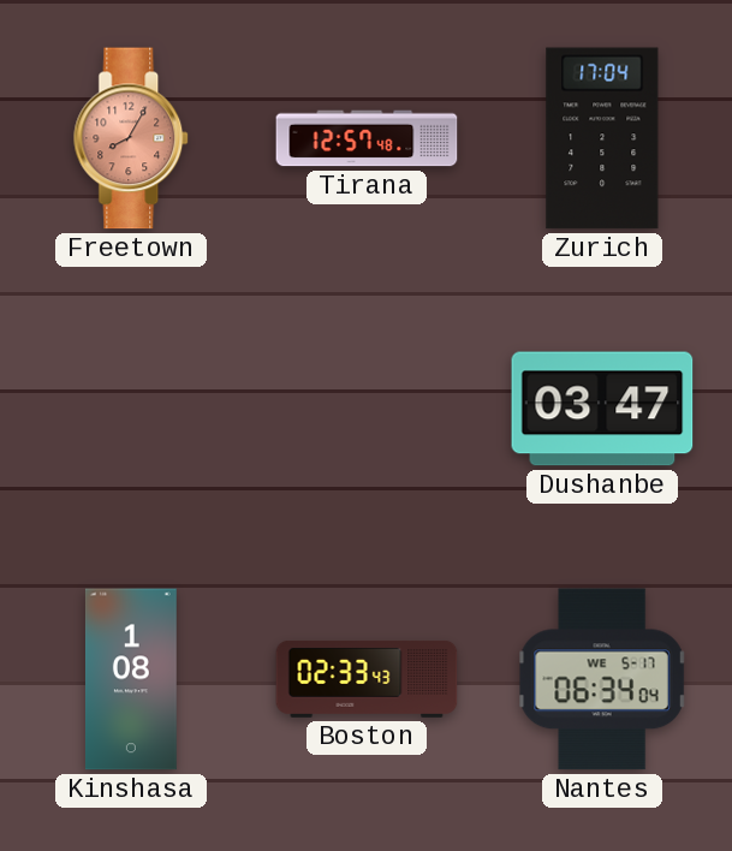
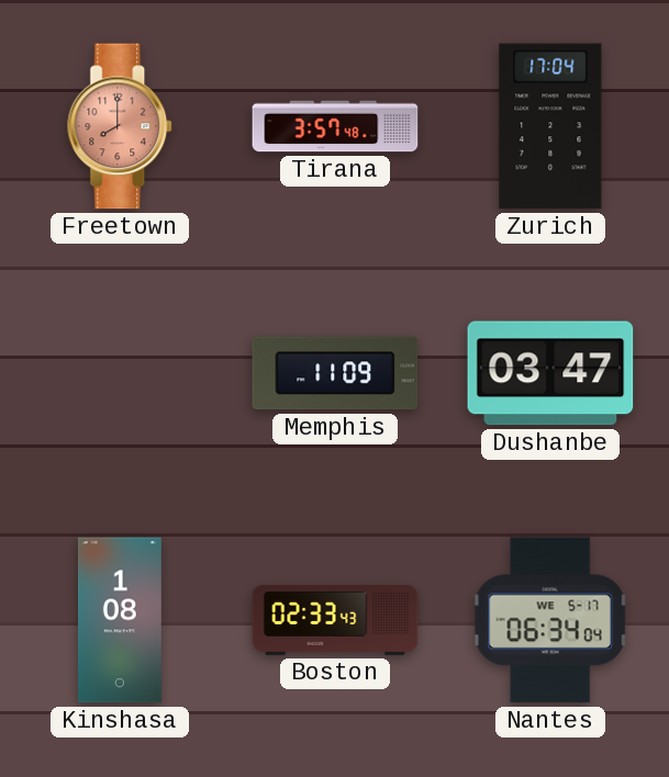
Freetown: 8:05 -> 8:00 (121, 126)
Tirana: 12:57 -> 3:57 (335, 126)
Memphis: none -> 11:09 (335, 373)
